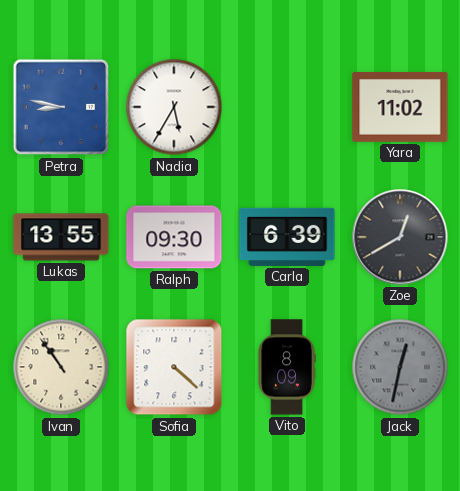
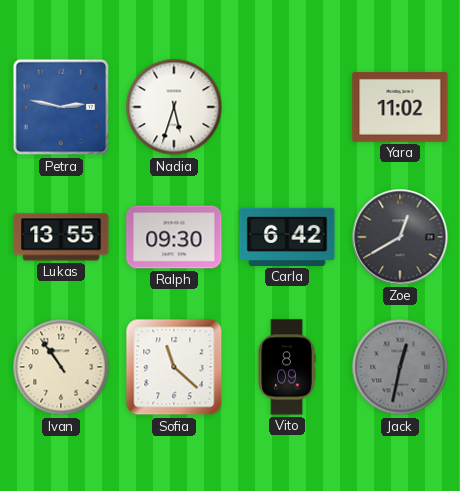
Petra: 8:47 -> 2:47 (61, 107)
Nadia: 5:35 -> 5:33 (174, 107)
Carla: 6:39 -> 6:42 (287, 237)
Sofia: 4:22 -> 11:22 (174, 367)
